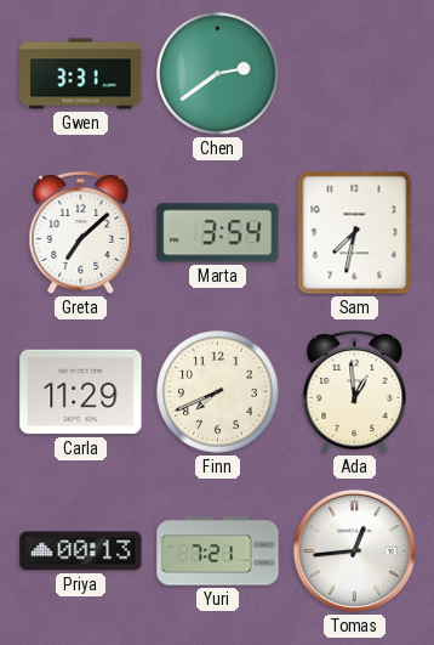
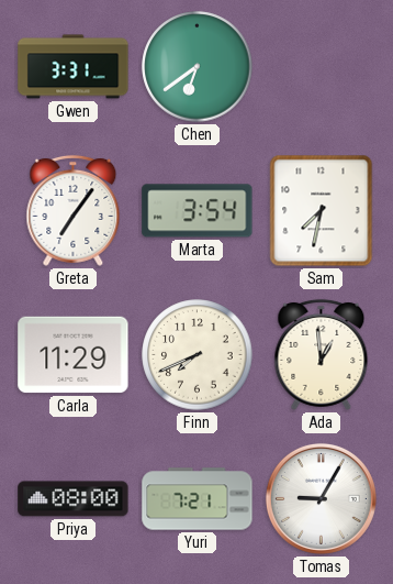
Chen: 2:39 -> 6:39 (198, 67)
Greta: 7:08 -> 7:06 (74, 210)
Priya: 00:13 -> 08:00 (74, 499)
Tomas: 12:44 -> 9:05 (321, 498)
